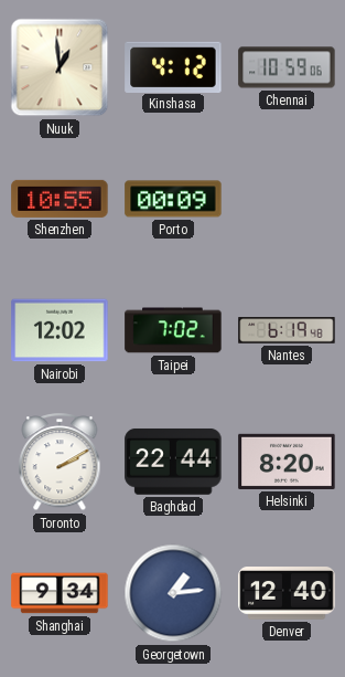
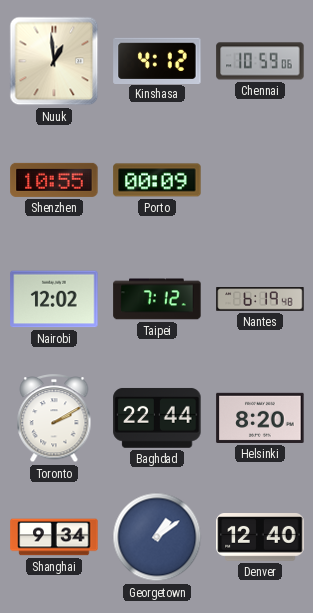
Taipei: 7:02 -> 7:12 (157, 299)
Georgetown: 1:14 -> 1:09 (157, 537)
